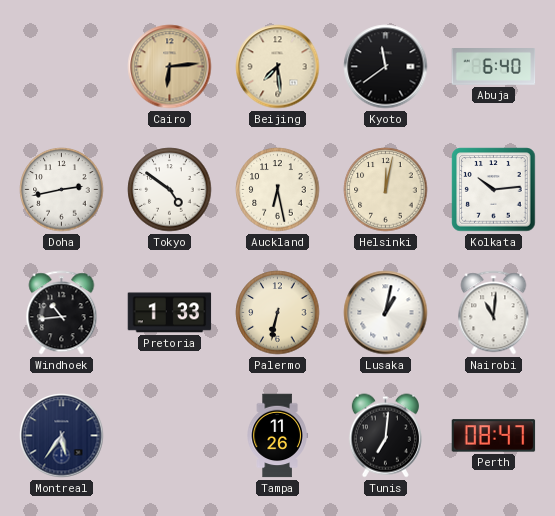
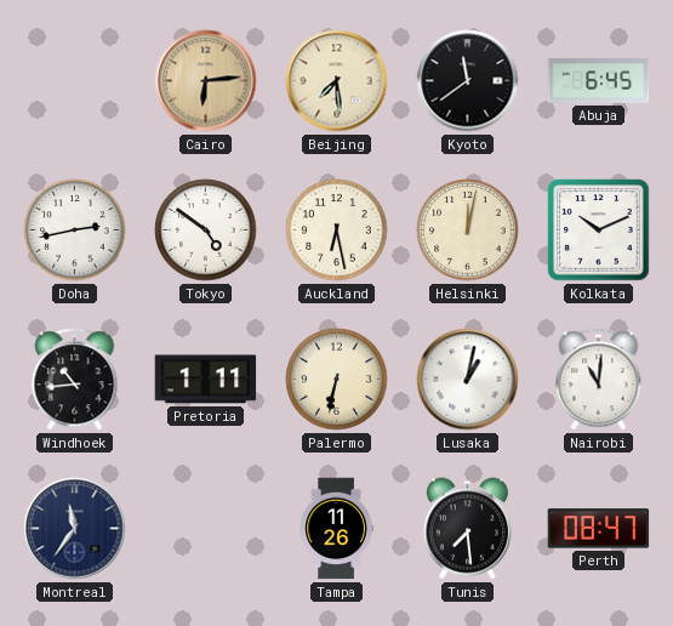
Abuja: 6:40 -> 6:45 (599, 81)
Kolkata: 10:14 -> 10:11 (599, 231)
Pretoria: 1:33 -> 1:11 (206, 380)
Montreal: 5:36 -> 11:36 (75, 529)
Tunis: 7:01 -> 7:29 (467, 529)
